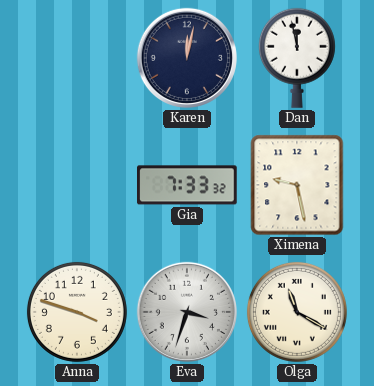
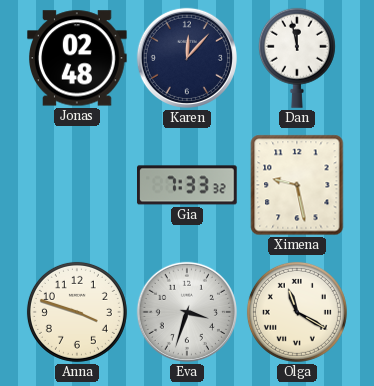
Jonas: none -> 02:48 (78, 58)
Karen: 12:02 -> 12:07 (187, 58)
